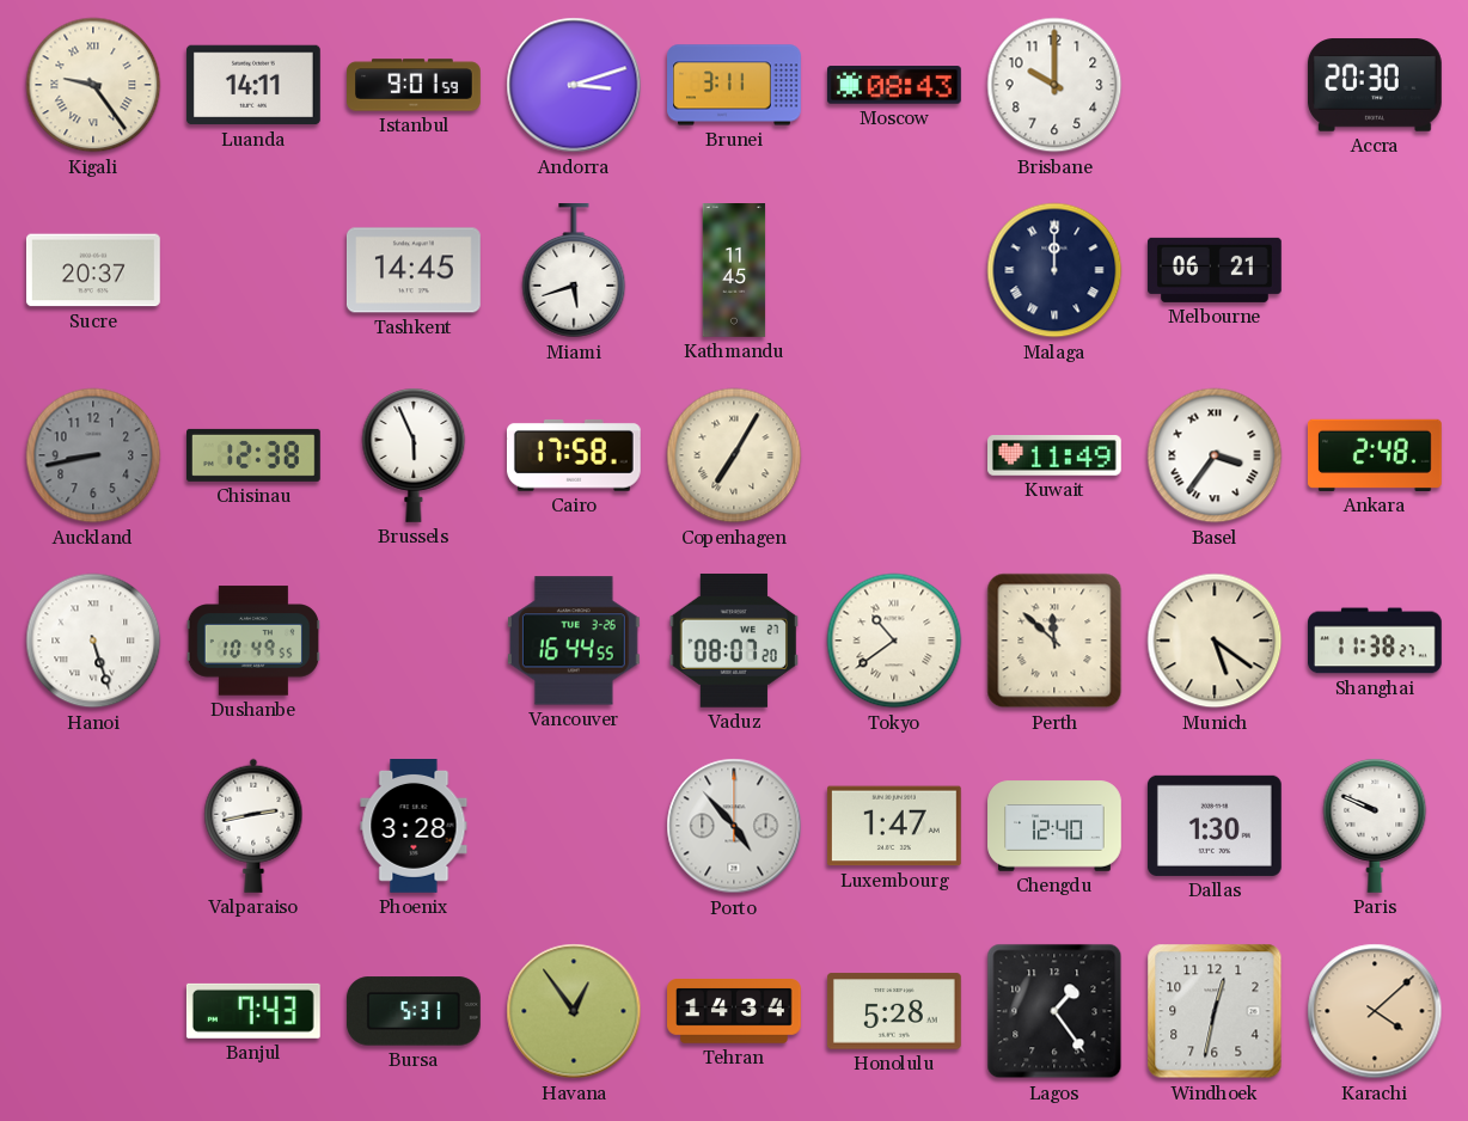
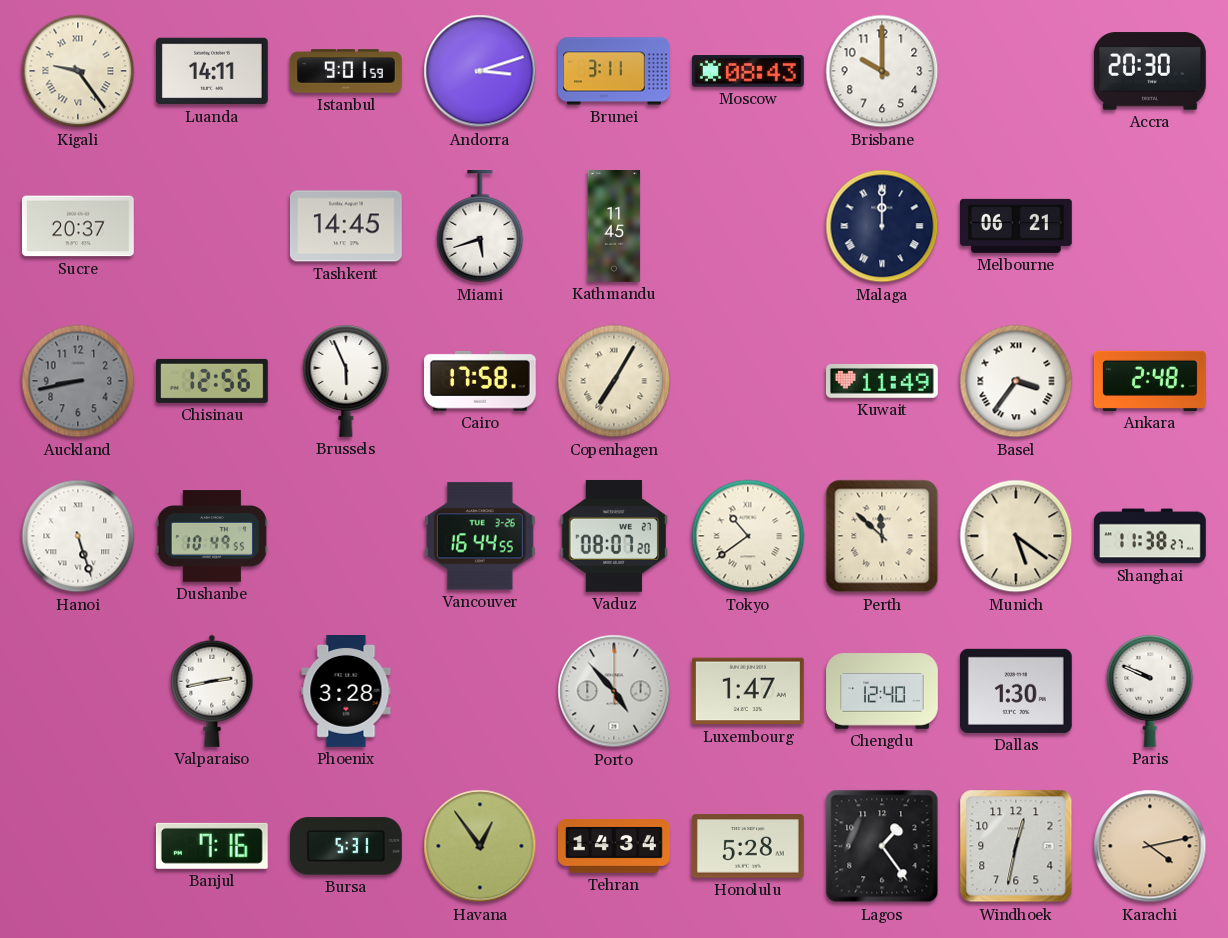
Chisinau: 12:38 -> 12:56 (213, 381)
Banjul: 7:43 -> 7:16 (212, 846)
Karachi: 4:08 -> 4:13 (1150, 846)
